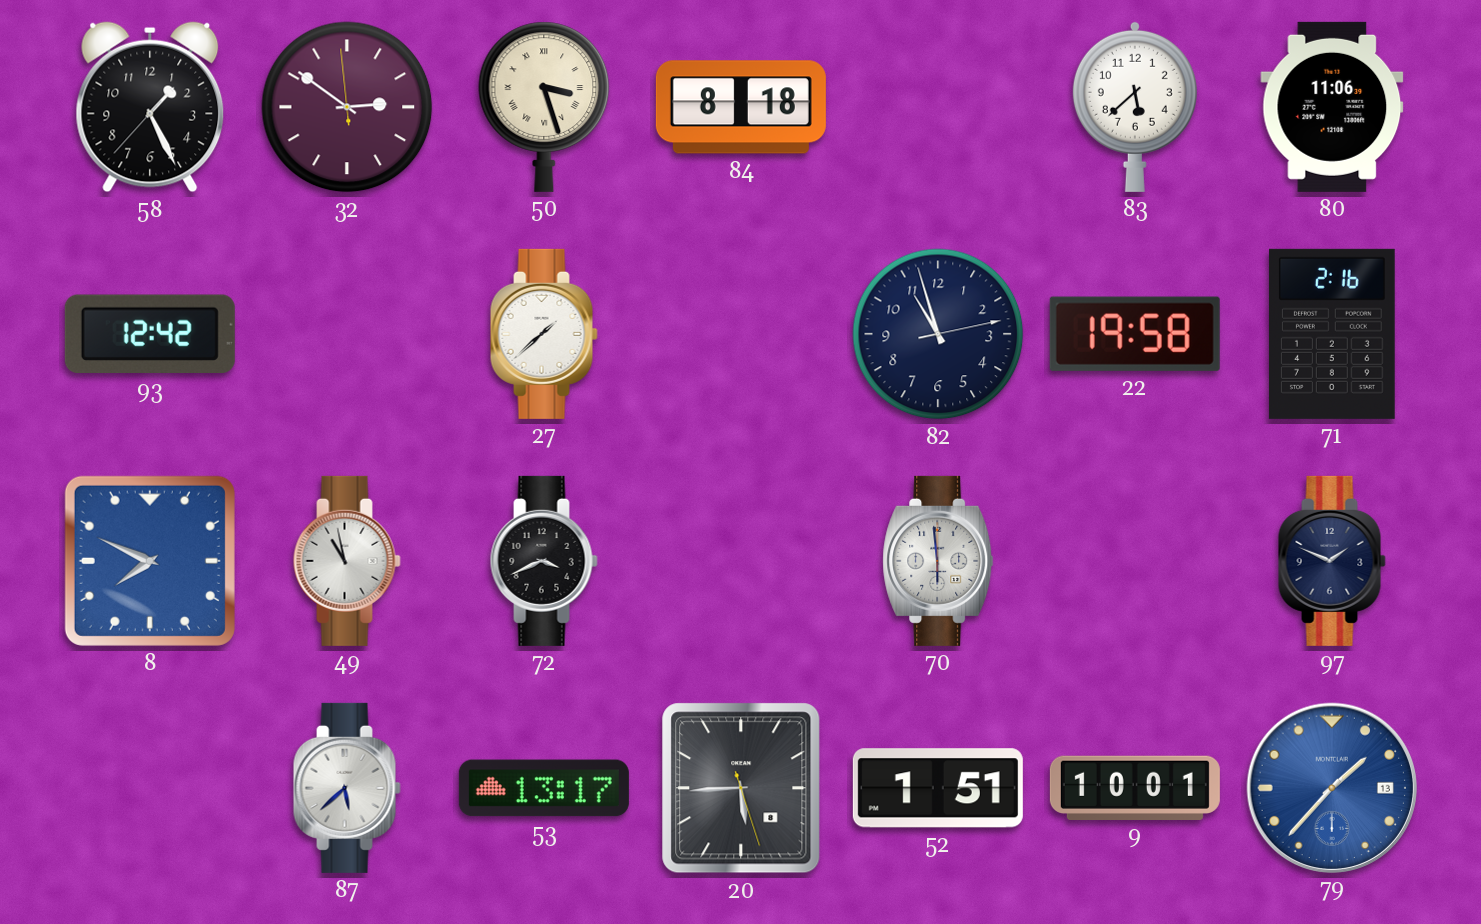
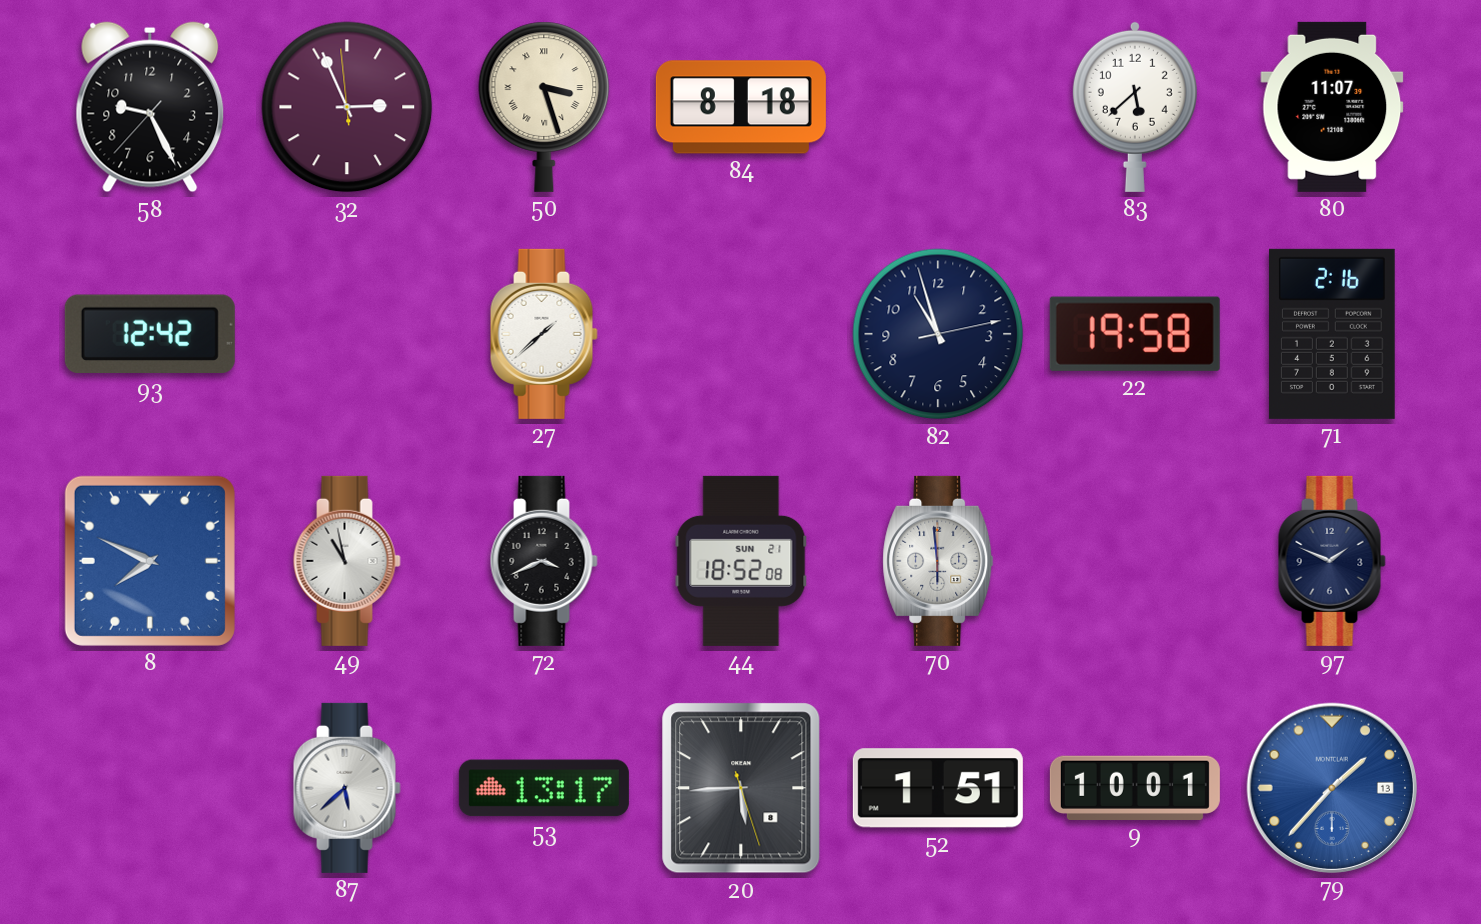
58: 1:25 -> 9:25 (150, 107)
32: 2:50 -> 2:55 (347, 107)
80: 11:06 -> 11:07 (1332, 107)
44: none -> 18:52 (741, 561)
